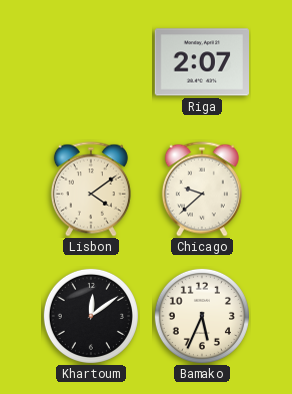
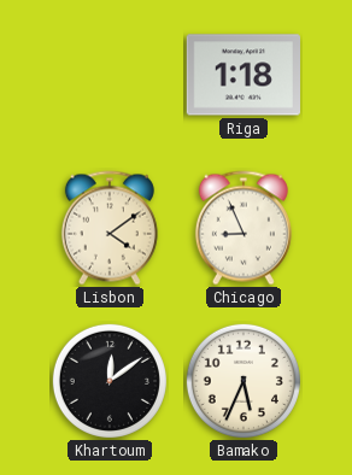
Riga: 2:07 -> 1:18 (242, 75)
Chicago: 9:38 -> 8:56 (244, 228)
